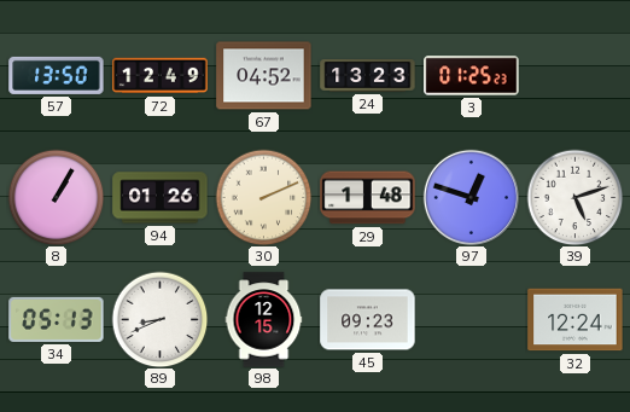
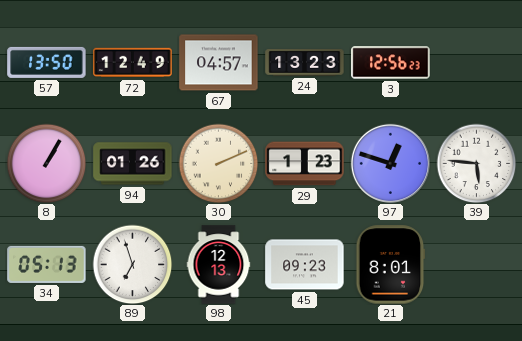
67: 04:52 -> 04:57 (219, 63)
3: 01:25 -> 12:56 (391, 63)
29: 1:48 -> 1:23 (305, 164)
39: 5:12 -> 5:46 (476, 163)
89: 8:41 -> 6:57 (132, 264)
98: 12:15 -> 12:13 (219, 265)
21: none -> 8:01 (391, 265)
32: 12:24 -> none (576, 320)
